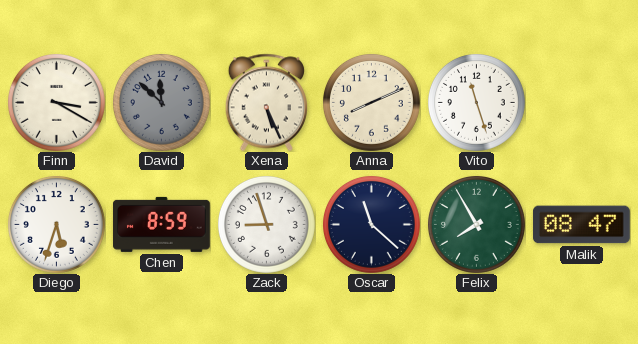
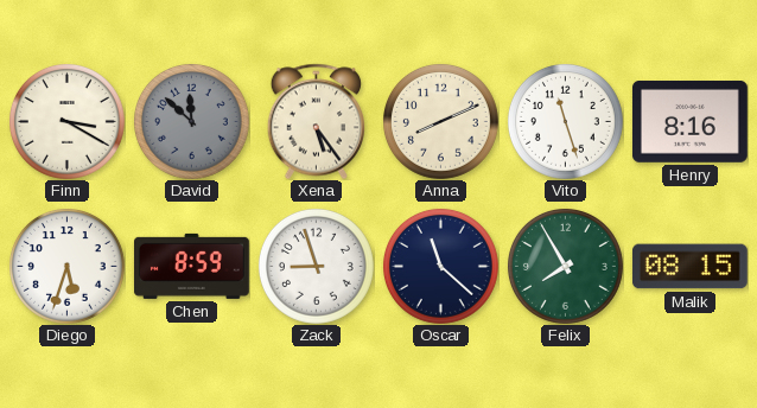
Xena: 5:26 -> 5:24 (316, 121)
Henry: none -> 8:16 (689, 122)
Malik: 08:47 -> 08:15 (689, 267)
